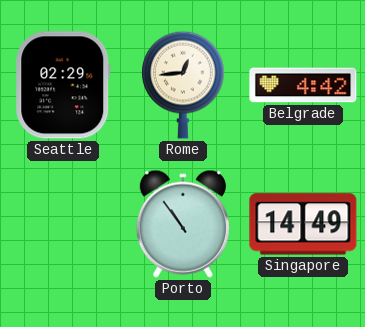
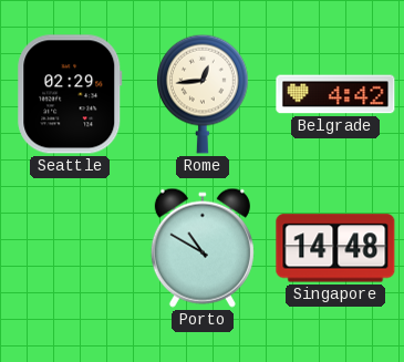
Porto: 10:54 -> 10:50 (203, 248)
Singapore: 14:49 -> 14:48 (335, 248)
